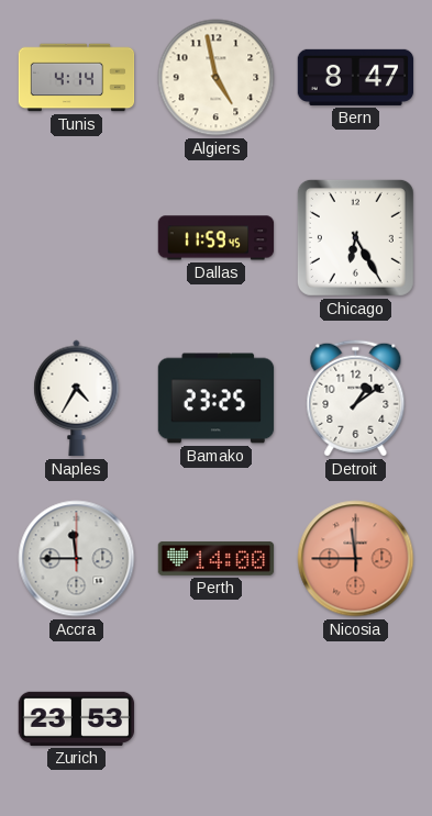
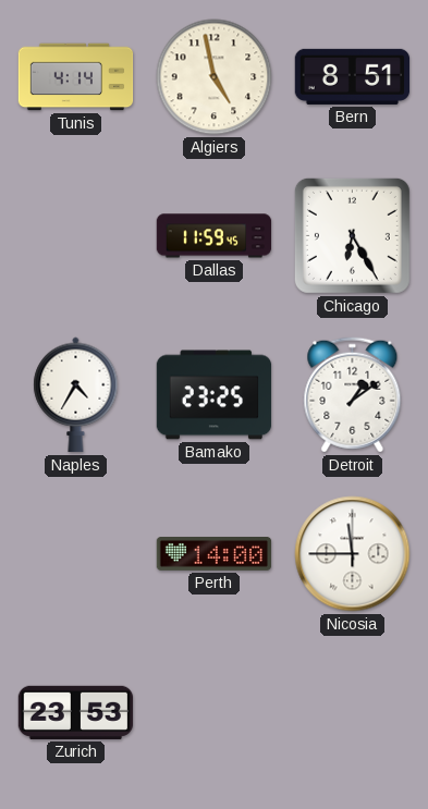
Bern: 8:47 -> 8:51 (353, 76)
Accra: 11:45 -> none (77, 559)
Nicosia dial: salmon -> white (353, 554)
